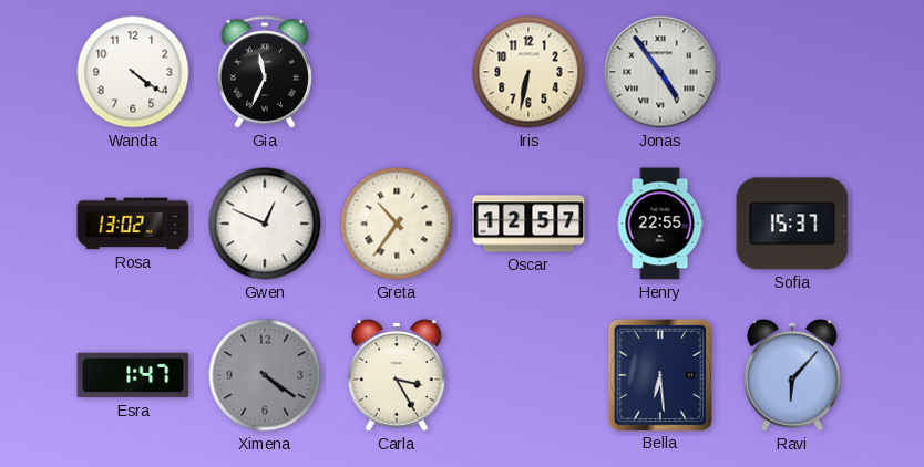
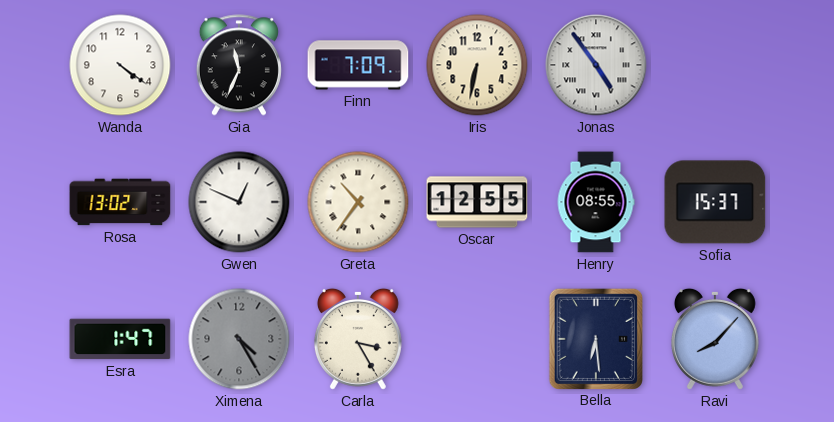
Finn: none -> 7:09 (358, 65)
Oscar: 12:57 -> 12:55 (477, 202)
Henry: 22:55 -> 08:55 (596, 202)
Ximena: 4:21 -> 4:25 (239, 339)
Ravi: 6:07 -> 8:07 (715, 339)
